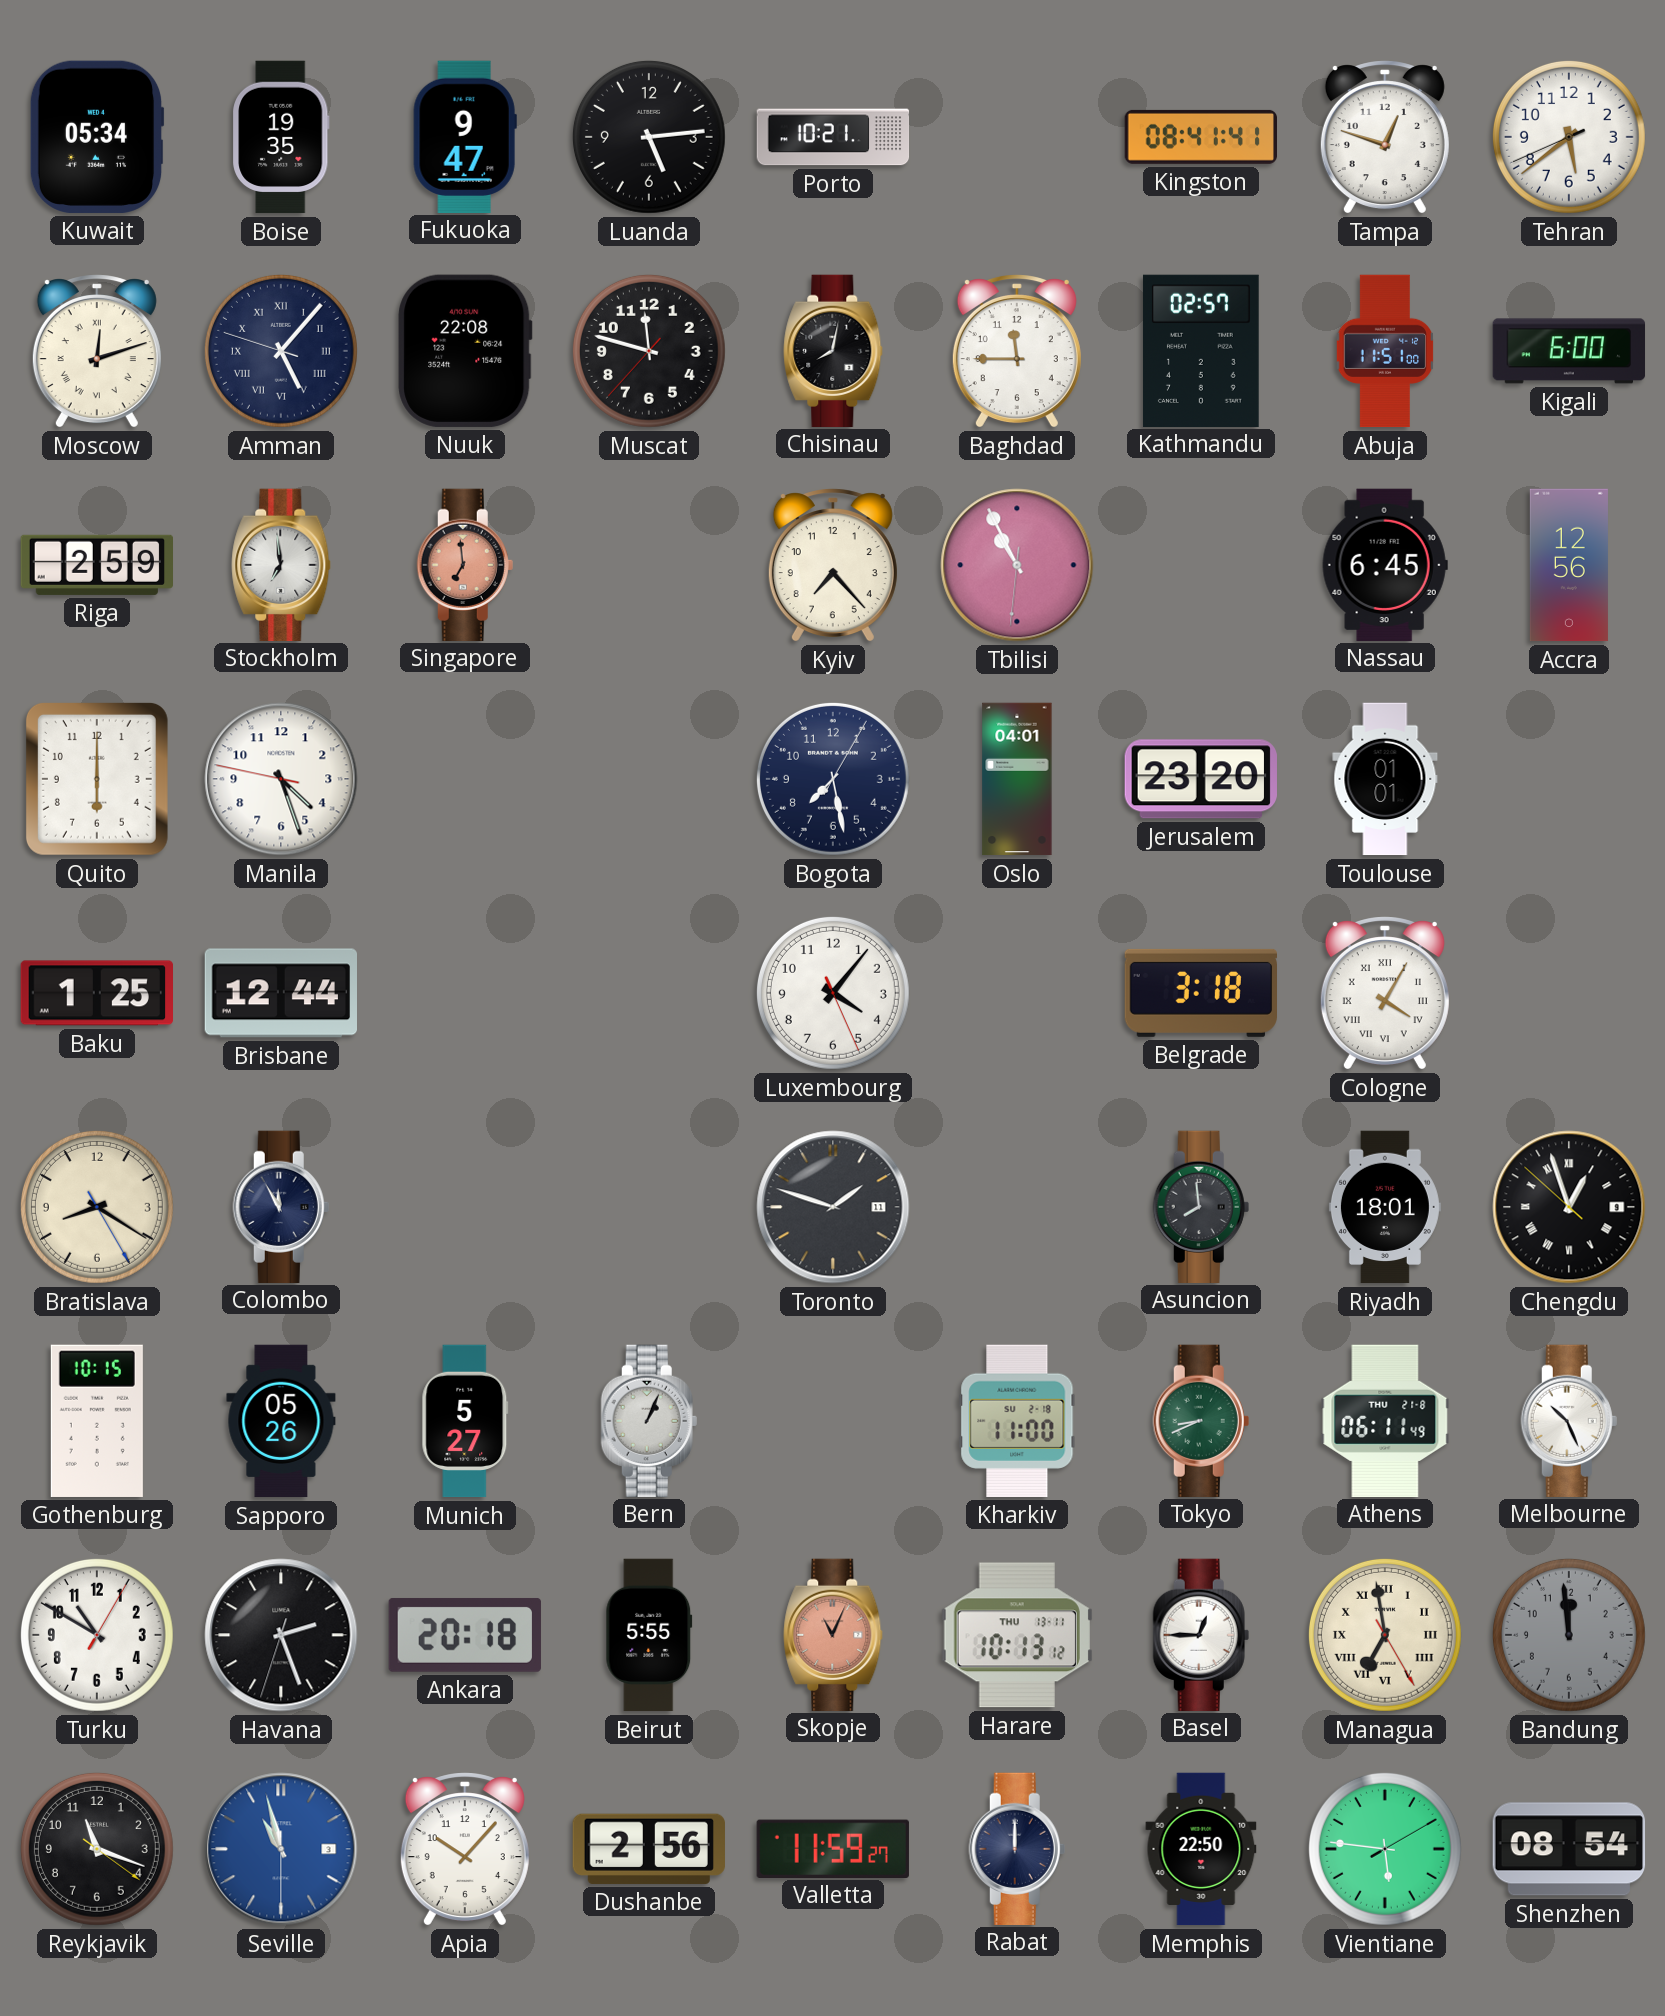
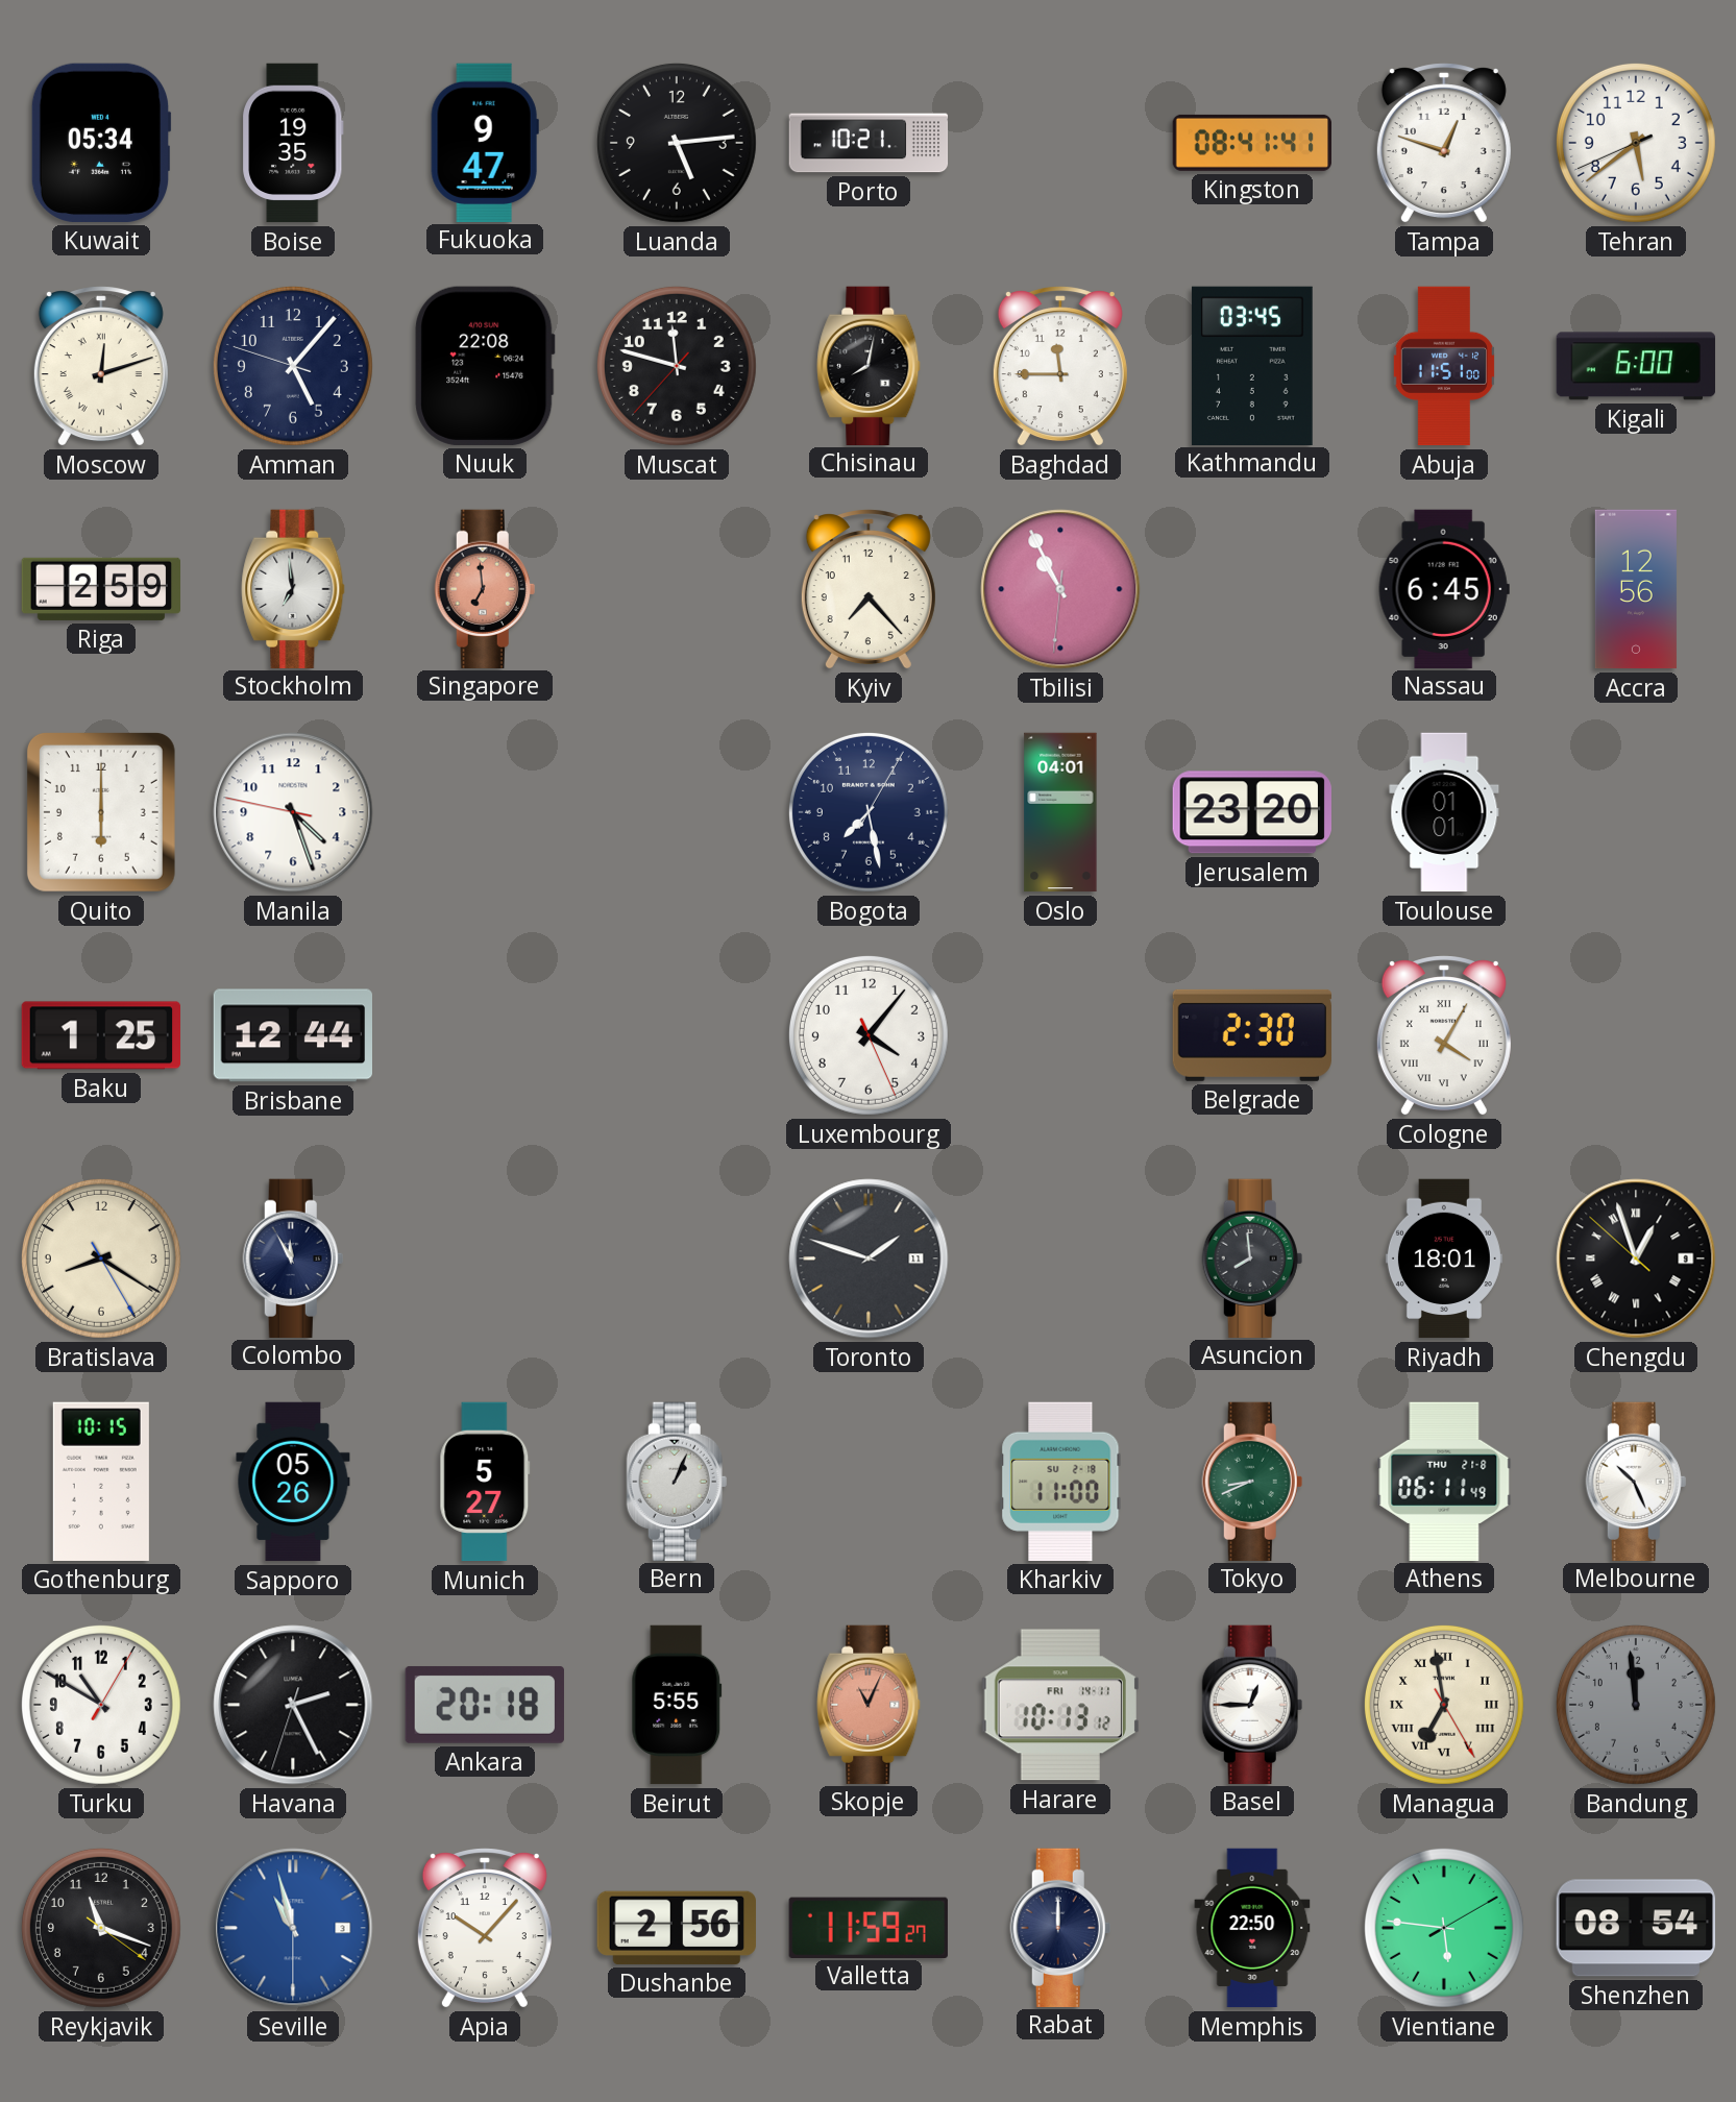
Amman numerals: Roman -> Arabic (293, 366)
Kathmandu: 02:57 -> 03:45 (1252, 365)
Belgrade: 3:18 -> 2:30 (1251, 1035)
Havana: 2:26 -> 2:25 (293, 1705)
Harare date: THU 13-11 -> FRI 14-11 (1060, 1705)
